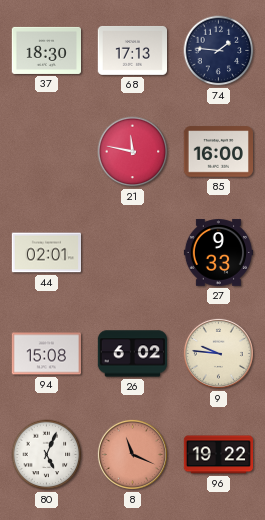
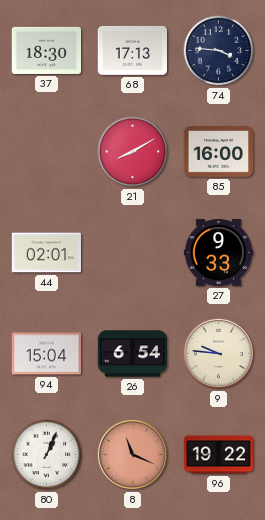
74: 1:46 -> 3:46 (219, 51)
21: 11:47 -> 8:10 (133, 152)
94: 15:08 -> 15:04 (46, 354)
26: 6:02 -> 6:54 (132, 354)
80: 5:04 -> 1:04 (47, 455)
